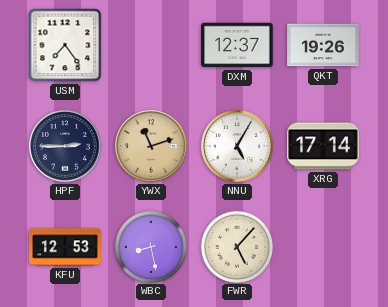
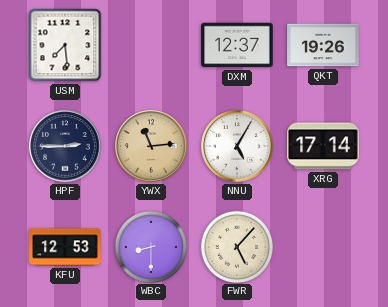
USM: 7:24 -> 7:29 (65, 45)
YWX: 11:12 -> 11:14 (151, 146)
WBC: 8:28 -> 8:30 (150, 246)
